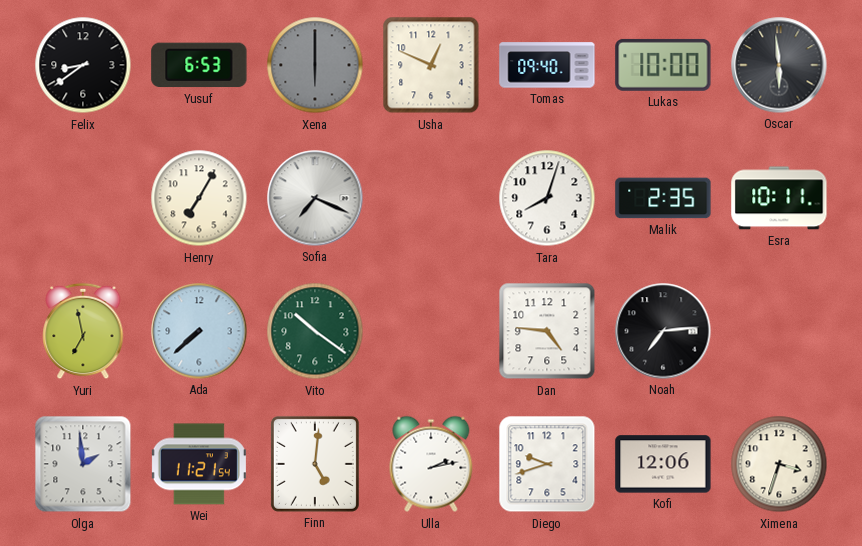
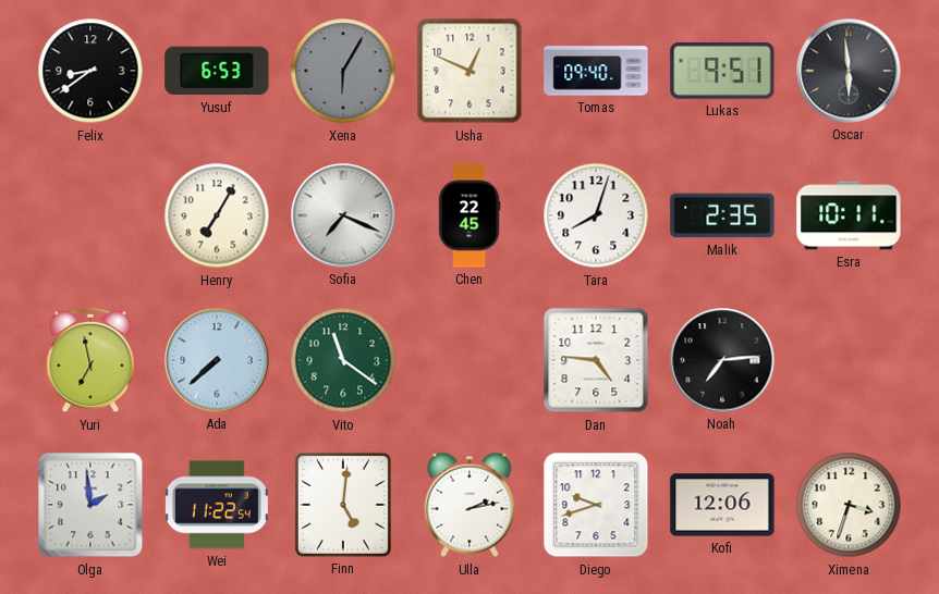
Xena: 6:00 -> 6:05 (343, 71)
Lukas: 10:00 -> 9:51 (722, 71)
Chen: none -> 22:45 (469, 215)
Vito: 10:21 -> 11:21 (343, 360)
Wei: 11:21 -> 11:22 (217, 505)
